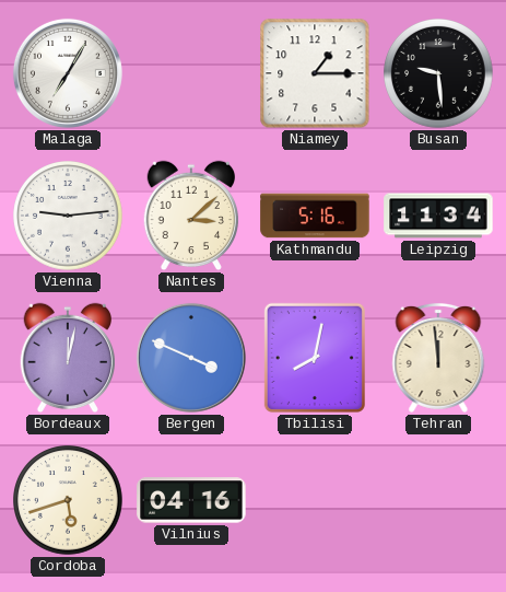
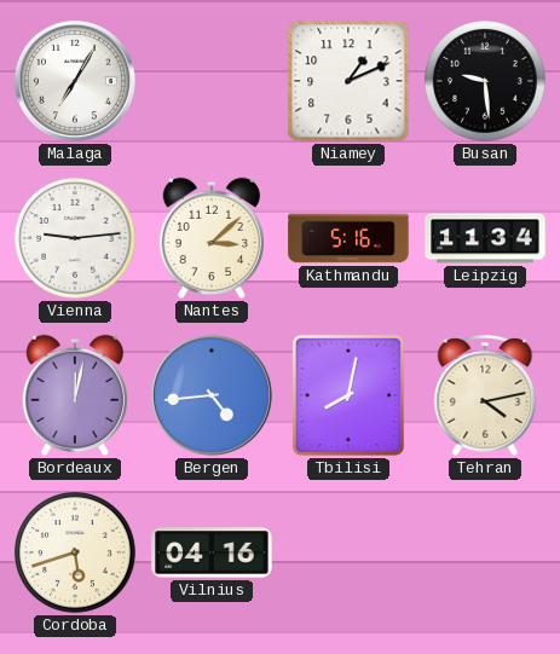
Niamey: 1:15 -> 1:11 (348, 81)
Bergen: 3:49 -> 4:44 (212, 395)
Tehran: 11:59 -> 4:13 (485, 395)
